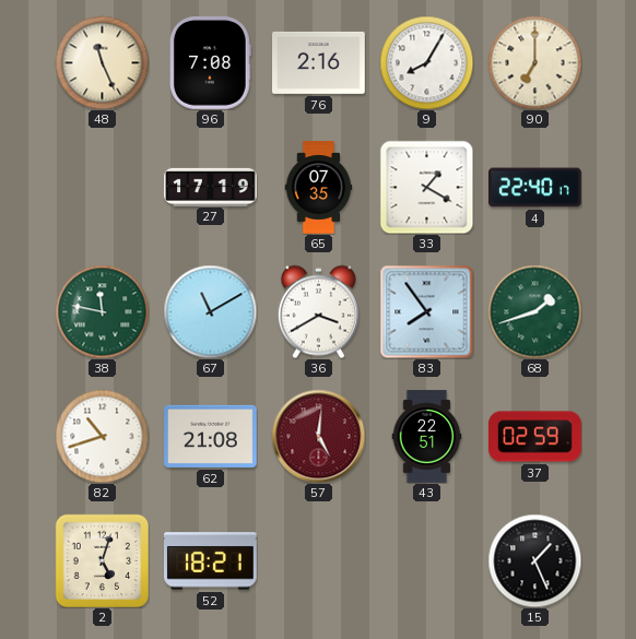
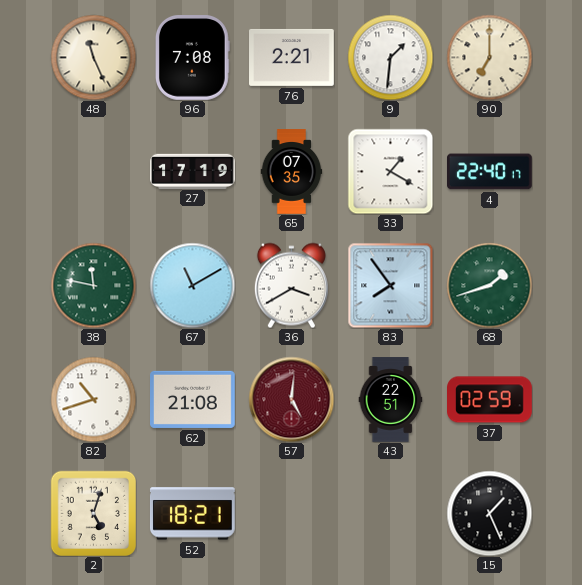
76: 2:16 -> 2:21 (292, 57)
9: 8:05 -> 1:31 (390, 57)
